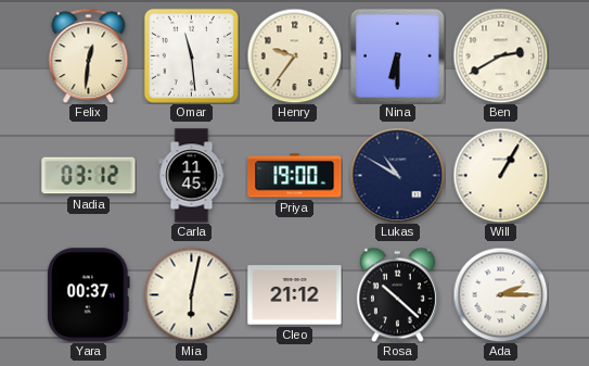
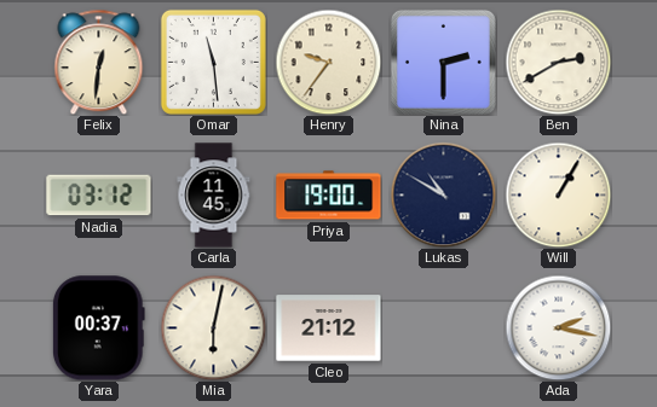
Nina: 6:30 -> 2:30 (443, 62)
Rosa: 10:22 -> none (397, 294)
Ada: 2:15 -> 2:17 (558, 327)
